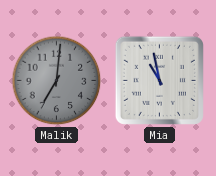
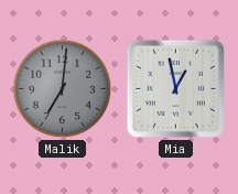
Mia: 10:58 -> 12:58 (175, 88)
